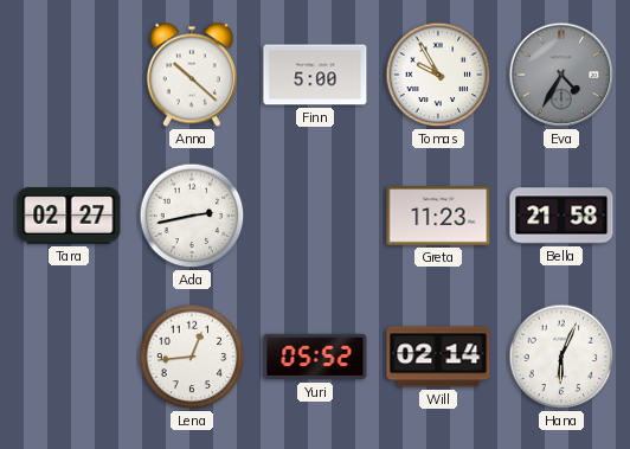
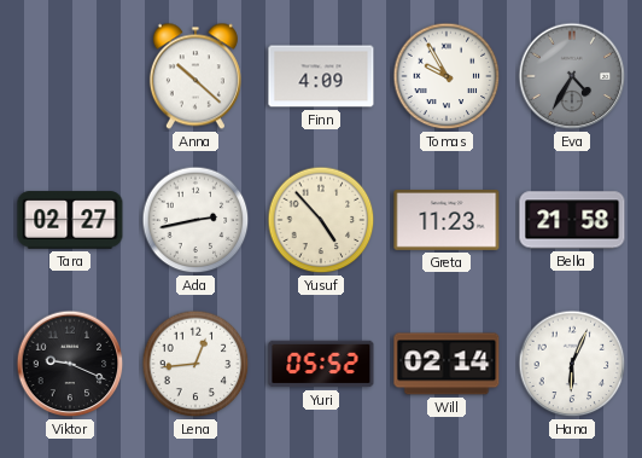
Finn: 5:00 -> 4:09 (321, 76)
Yusuf: none -> 4:53 (321, 220)
Viktor: none -> 9:19 (70, 364)
